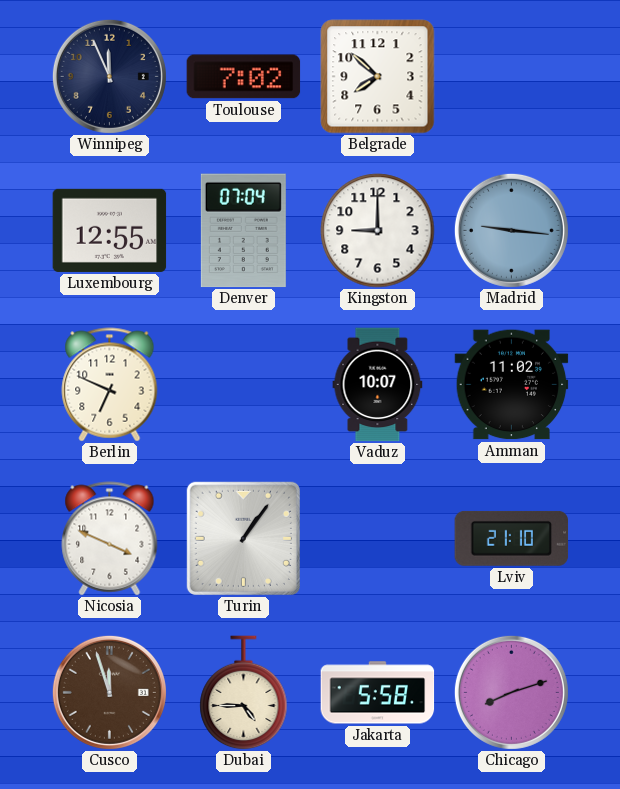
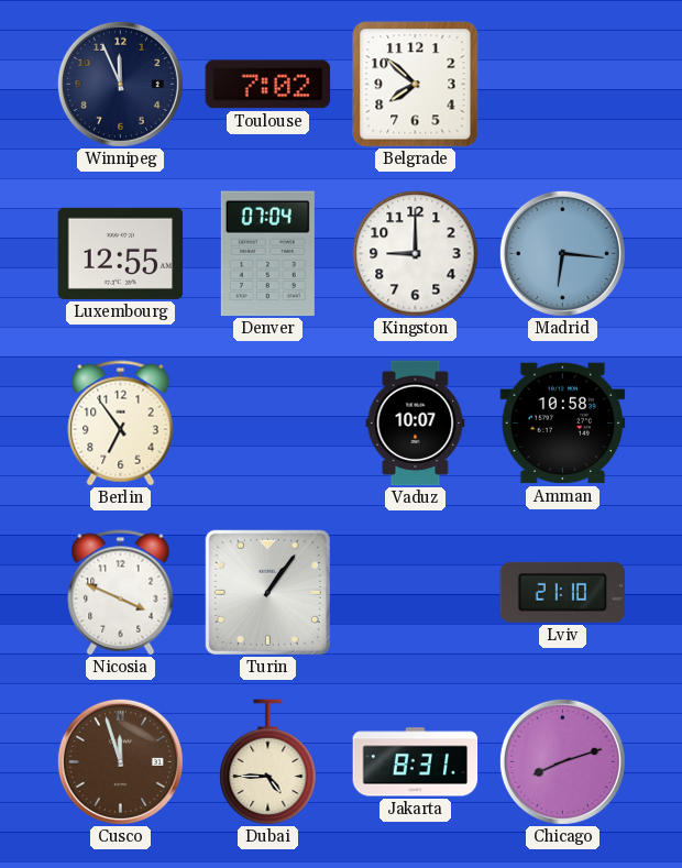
Madrid: 9:16 -> 6:16 (562, 253)
Berlin: 6:49 -> 6:54 (121, 424)
Amman: 11:02 -> 10:58 (563, 424)
Jakarta: 5:58 -> 8:31 (416, 762)
